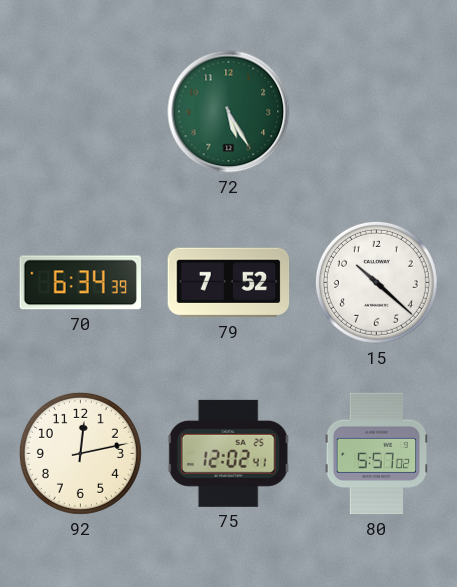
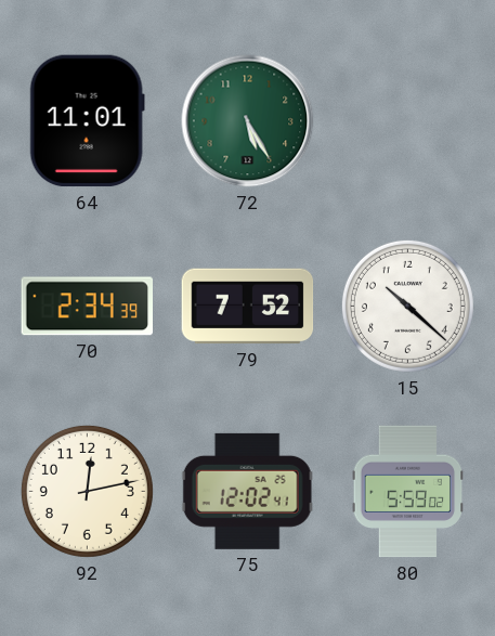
64: none -> 11:01 (87, 121)
70: 6:34 -> 2:34 (87, 307)
80: 5:57 -> 5:59 (408, 492)
